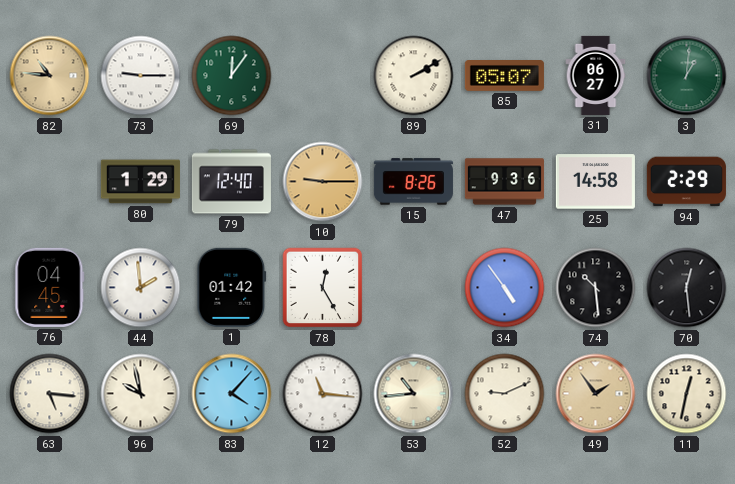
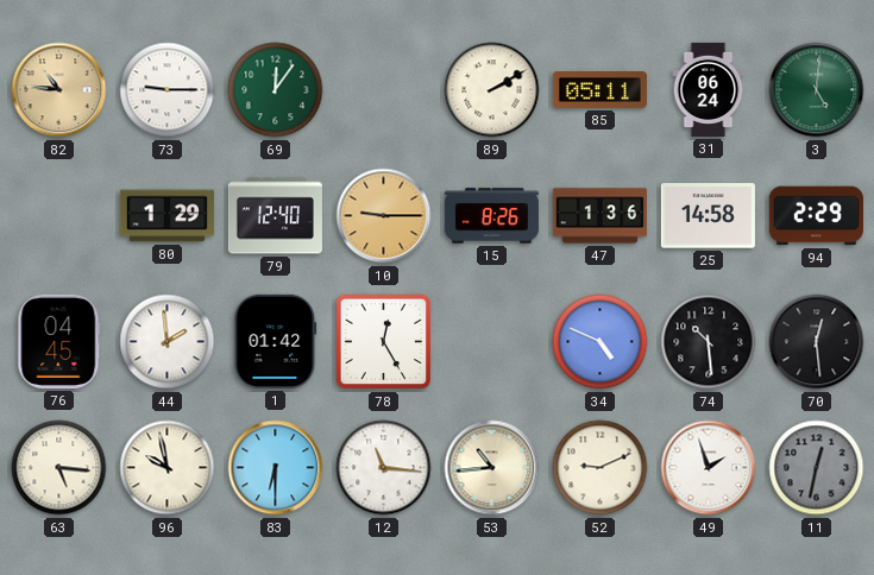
85: 05:07 -> 05:11 (599, 90)
31: 06:27 -> 06:24 (709, 89)
3: 1:01 -> 5:01 (817, 90)
47: 9:36 -> 1:36 (599, 216)
34: 4:54 -> 4:49 (601, 342)
83: 4:07 -> 6:30 (276, 468)
49: 1:54 -> 1:57 (709, 468)
49 dial: champagne -> white (709, 468)
11 dial: cream -> grey (817, 468)
